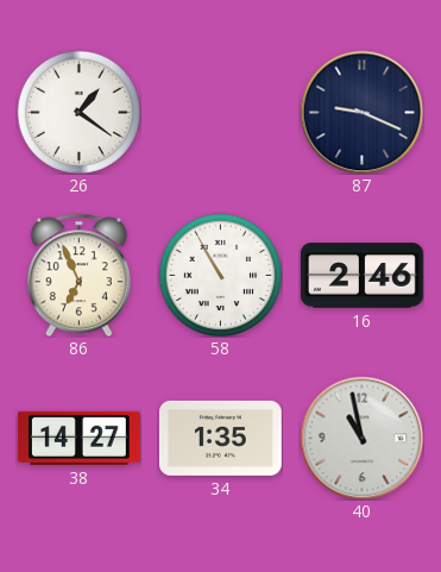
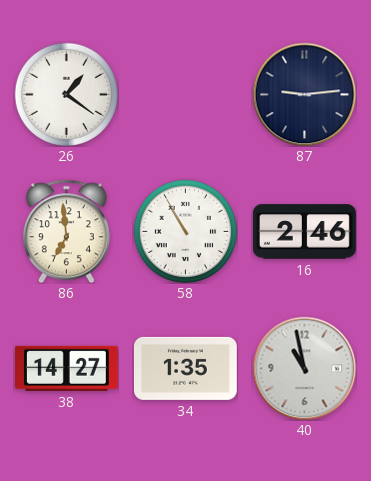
87: 9:19 -> 9:14 (304, 94)
86: 6:56 -> 6:59 (66, 231)
